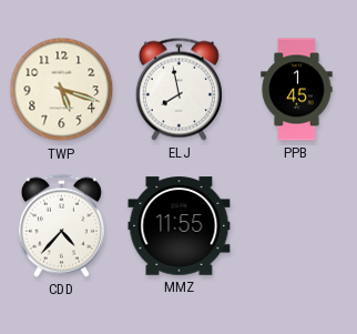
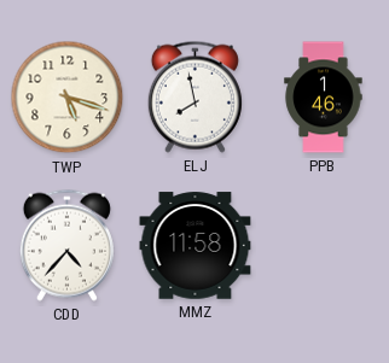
PPB: 1:45 -> 1:46 (324, 98)
MMZ: 11:55 -> 11:58 (196, 246)
